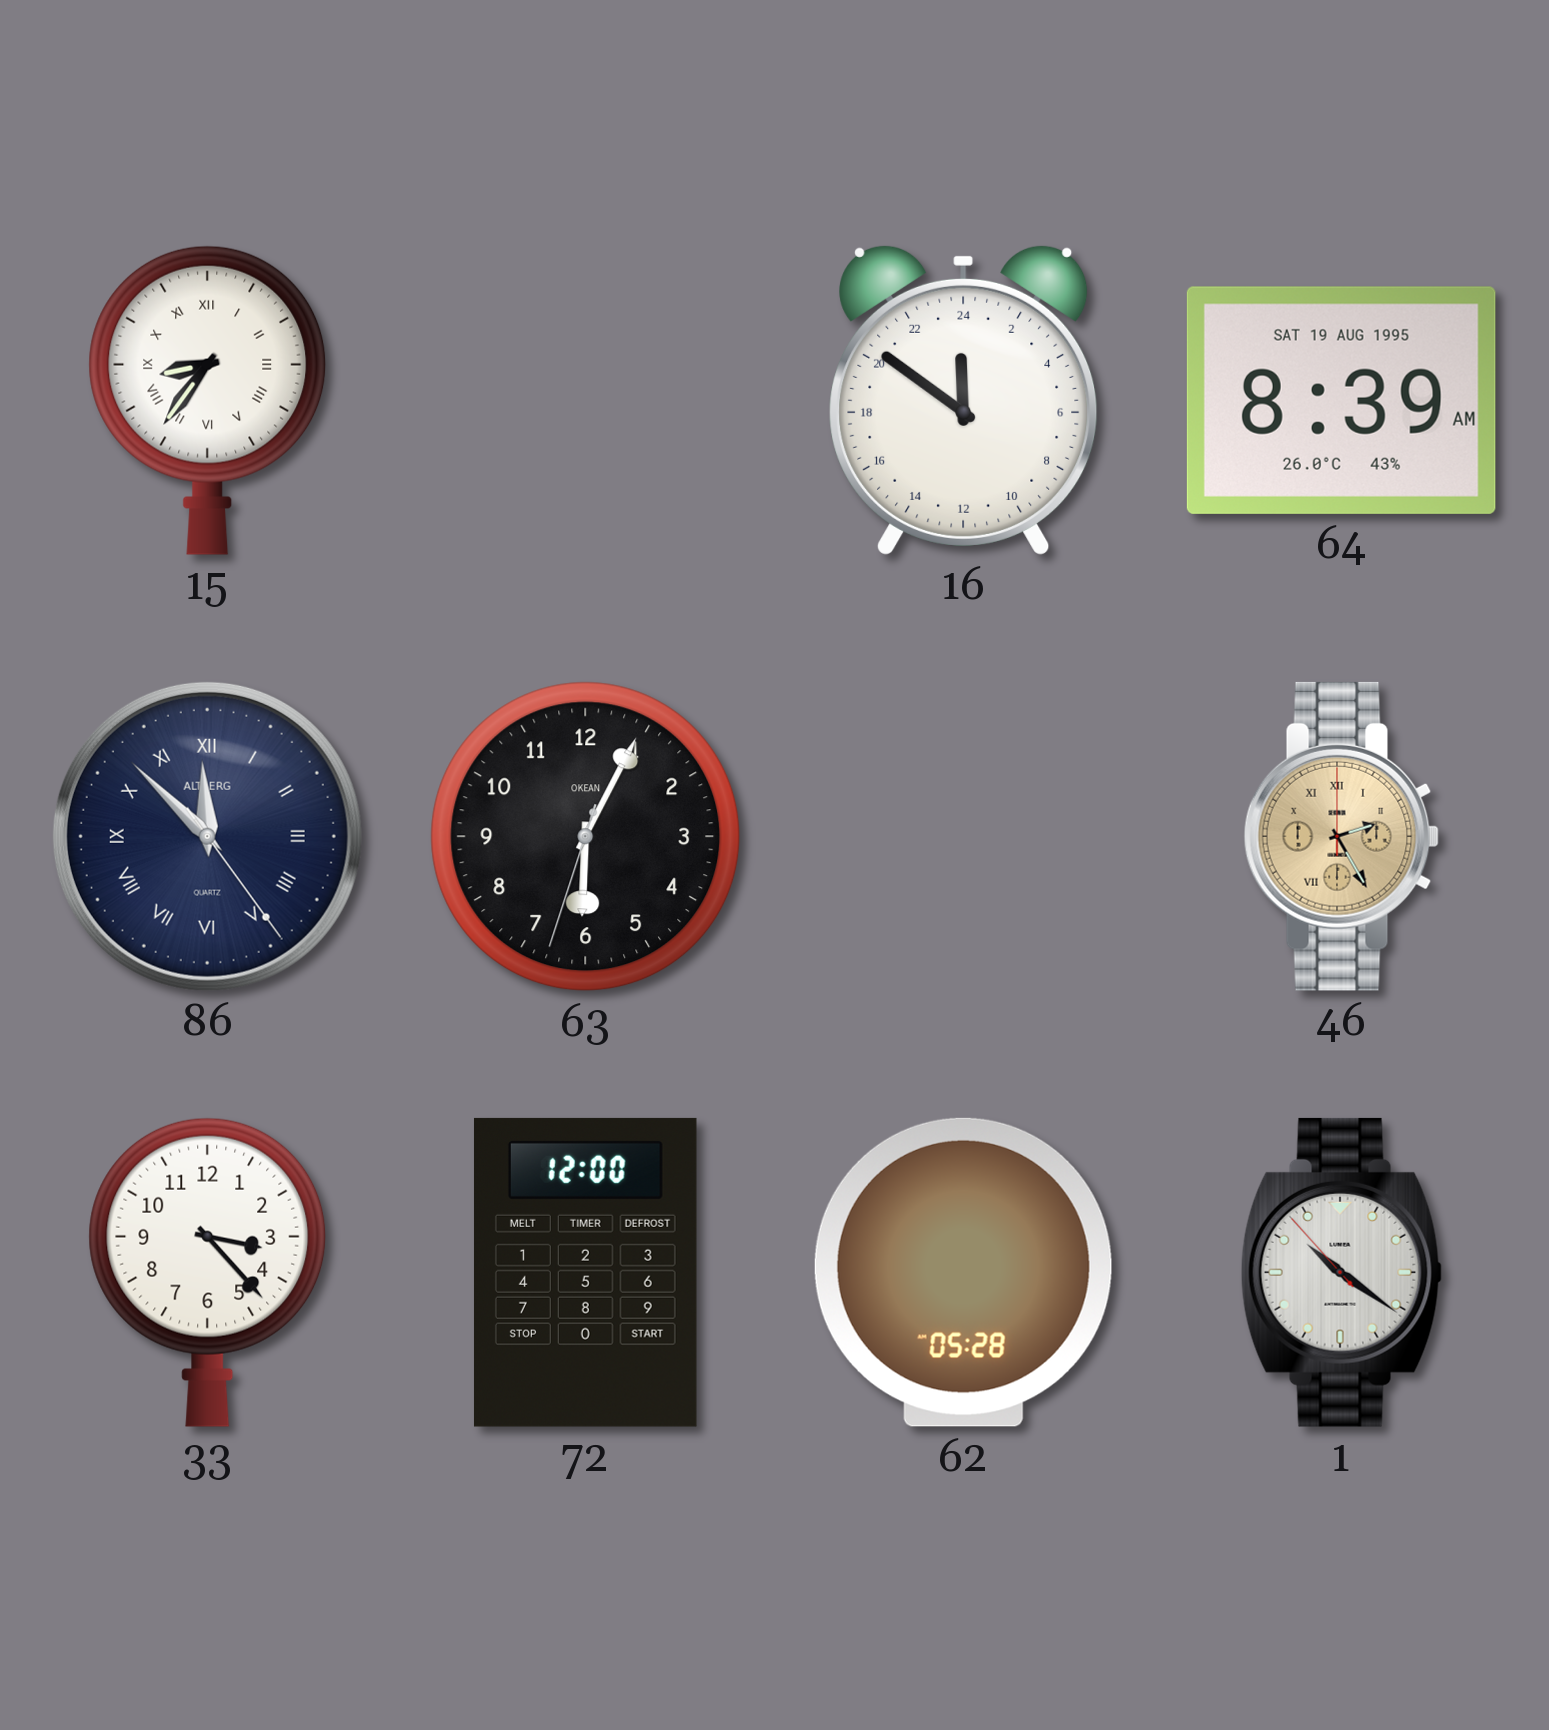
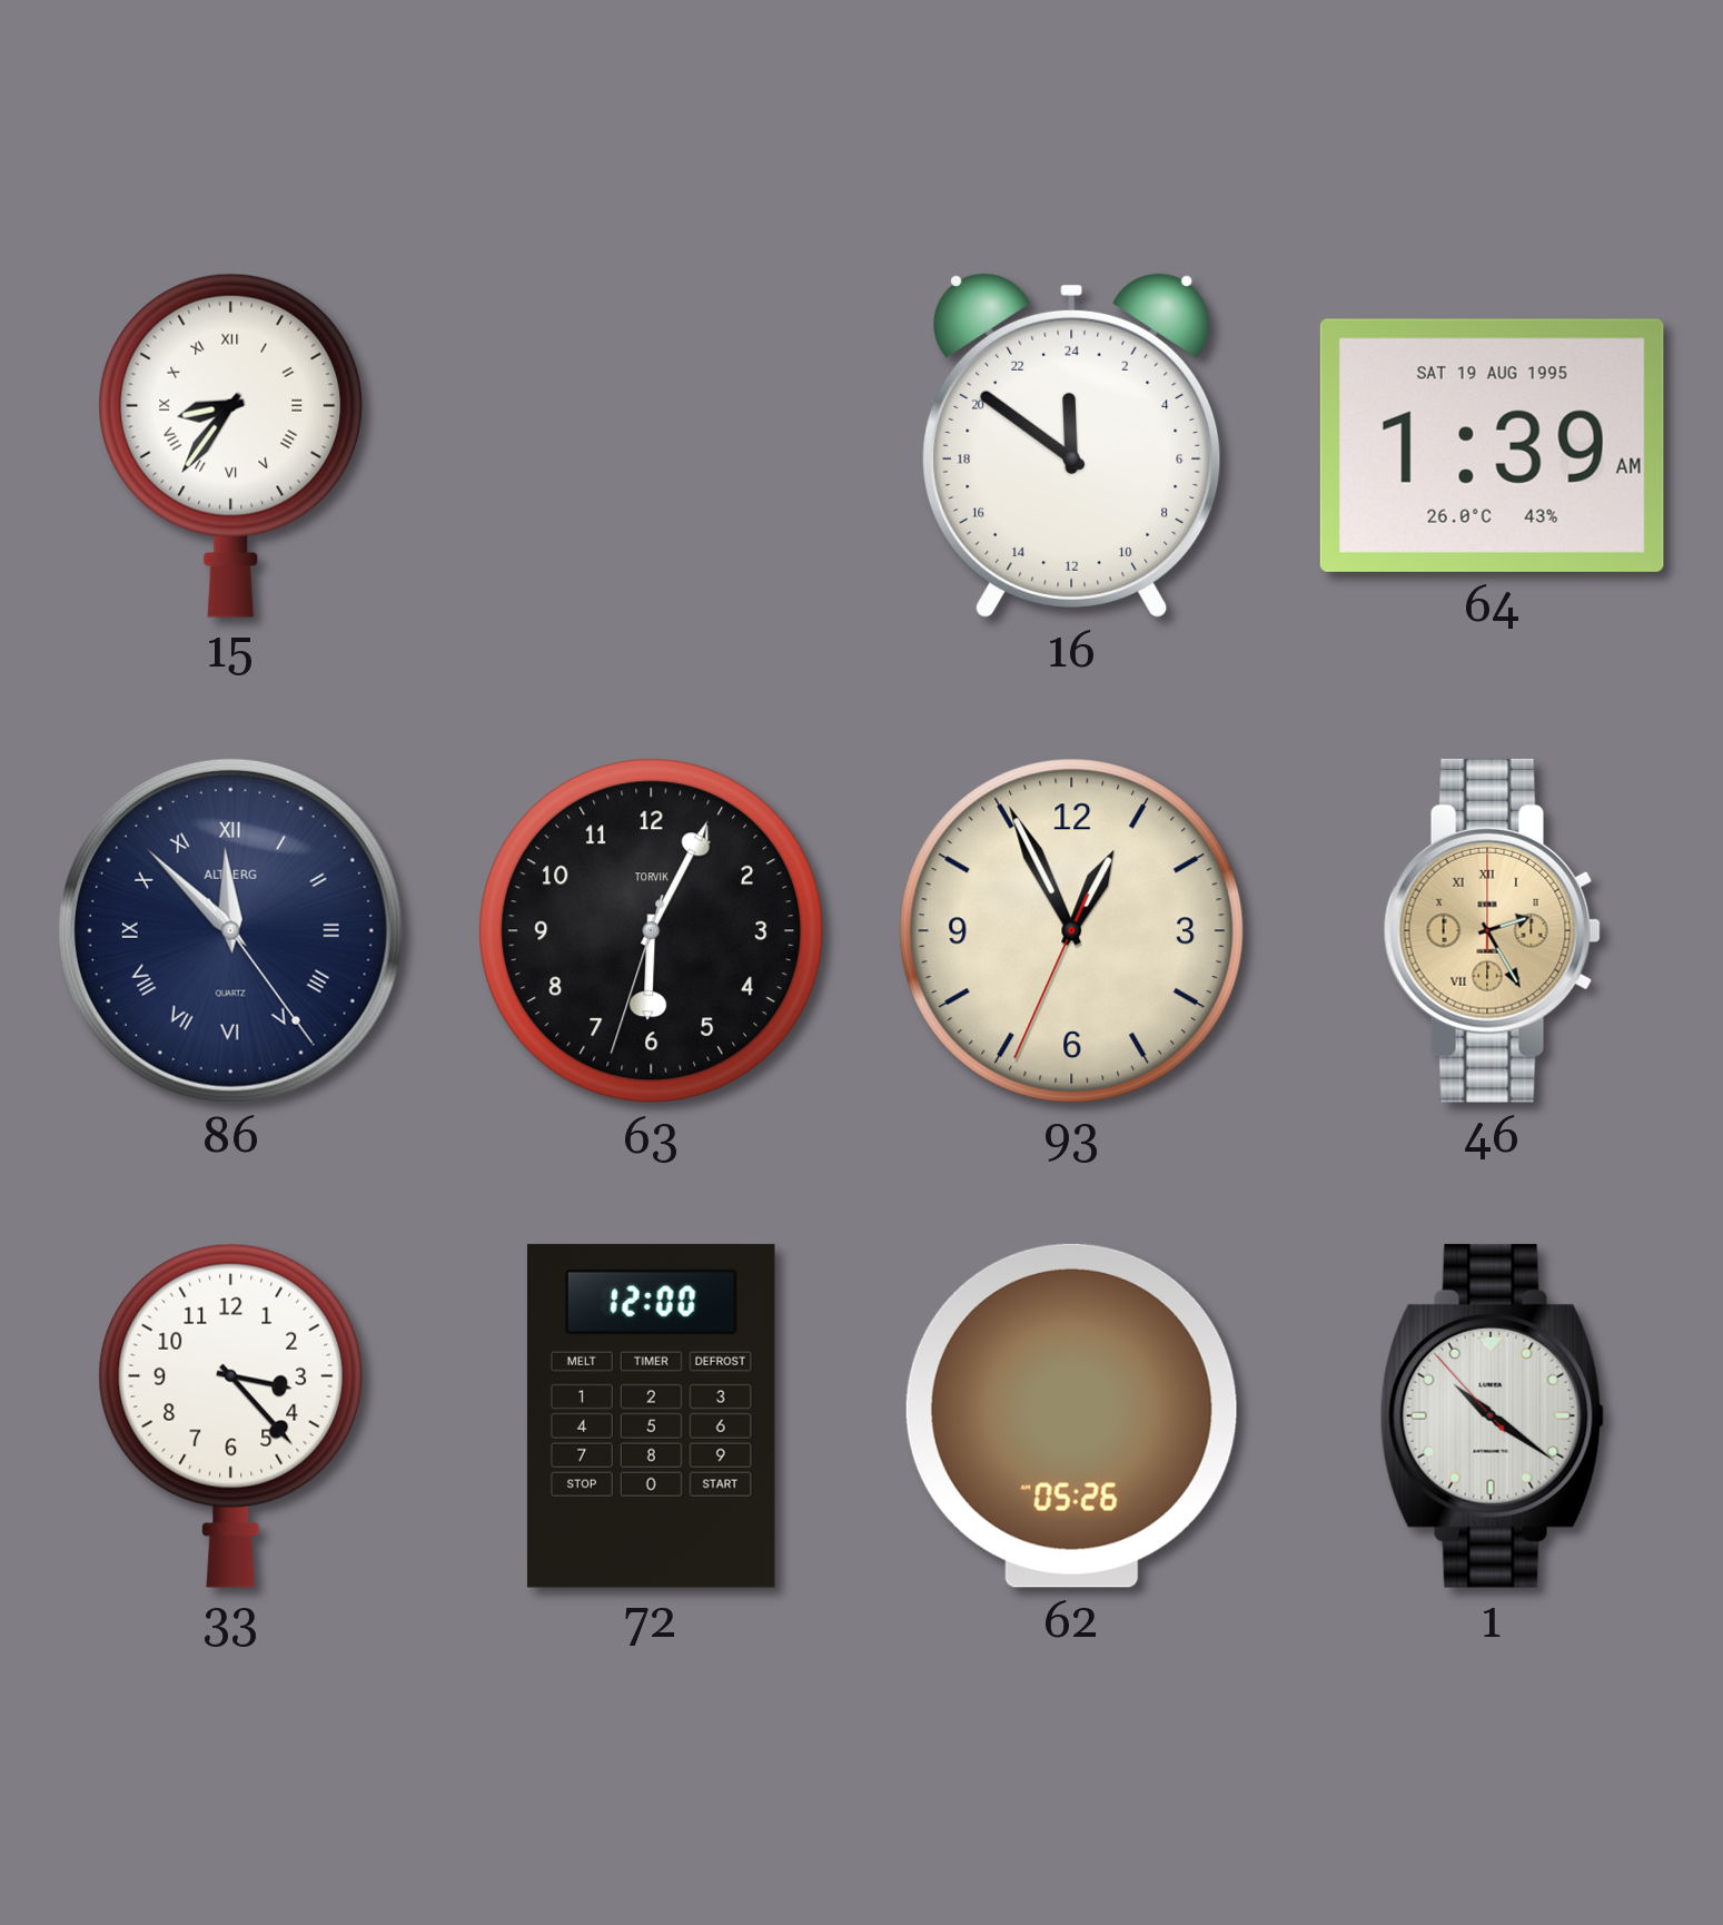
64: 8:39 -> 1:39 (1492, 445)
63 brand: OKEAN -> TORVIK (652, 931)
93: none -> 12:55 (1072, 931)
62: 05:28 -> 05:26 (1071, 1415)
